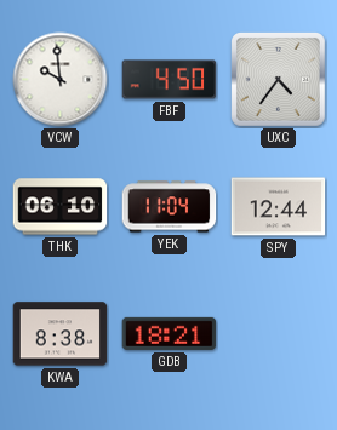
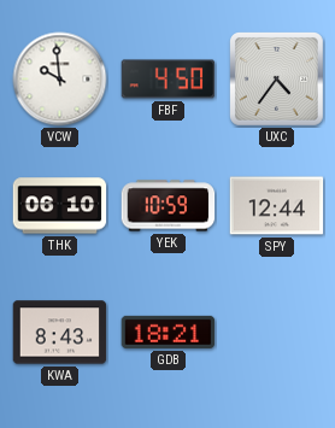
YEK: 11:04 -> 10:59 (169, 206)
KWA: 8:38 -> 8:43 (60, 333)
